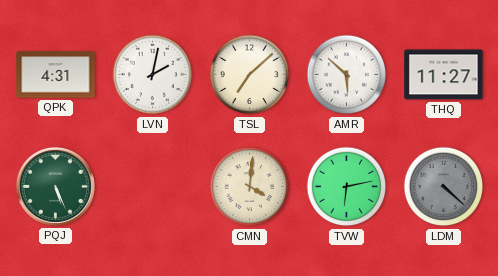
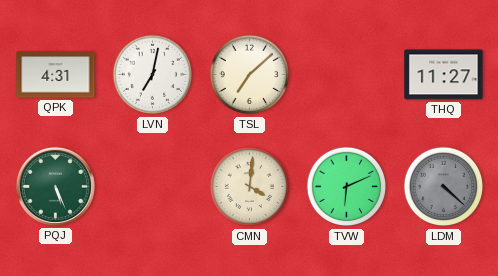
LVN: 2:02 -> 7:02 (153, 75)
AMR: 5:52 -> none (347, 75)
TVW: 6:13 -> 6:11 (347, 187)
